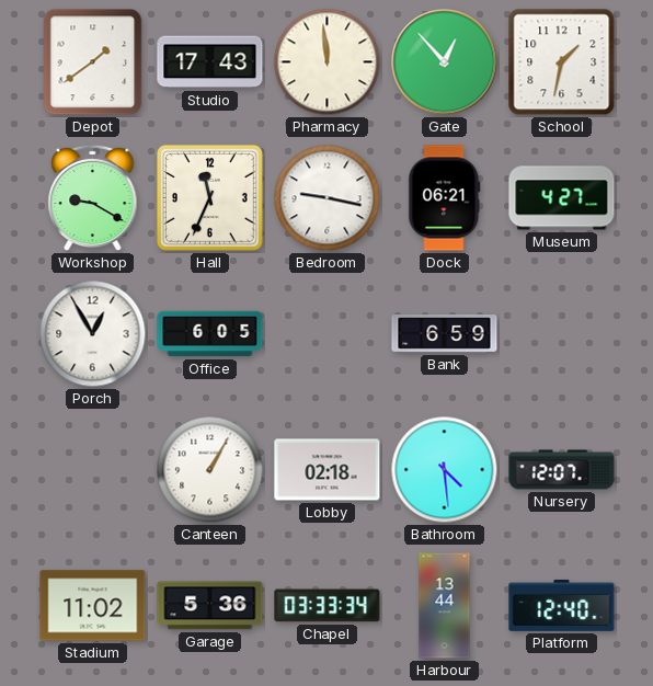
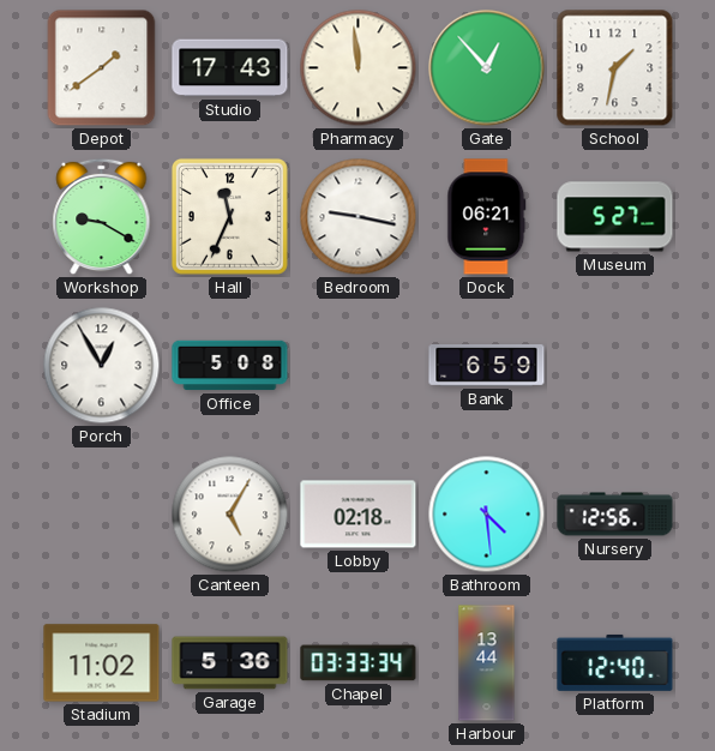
Museum: 4:27 -> 5:27 (615, 217)
Office: 6:05 -> 5:08 (230, 366)
Canteen: 1:05 -> 5:05 (230, 515)
Nursery: 12:07 -> 12:56 (615, 515)
